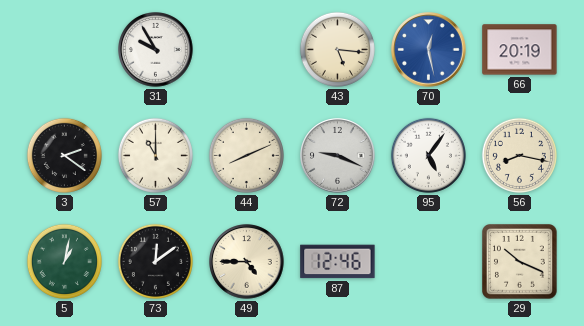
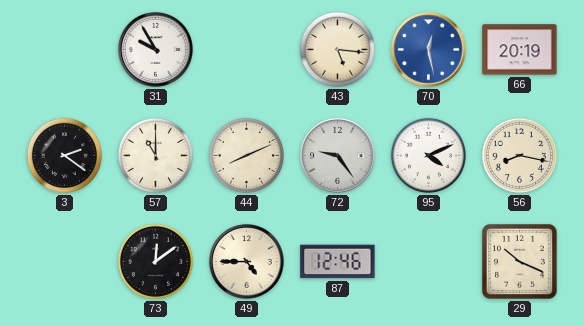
72: 9:19 -> 9:24 (338, 156)
95: 5:06 -> 4:11 (428, 155)
5: 1:02 -> none (64, 261)
